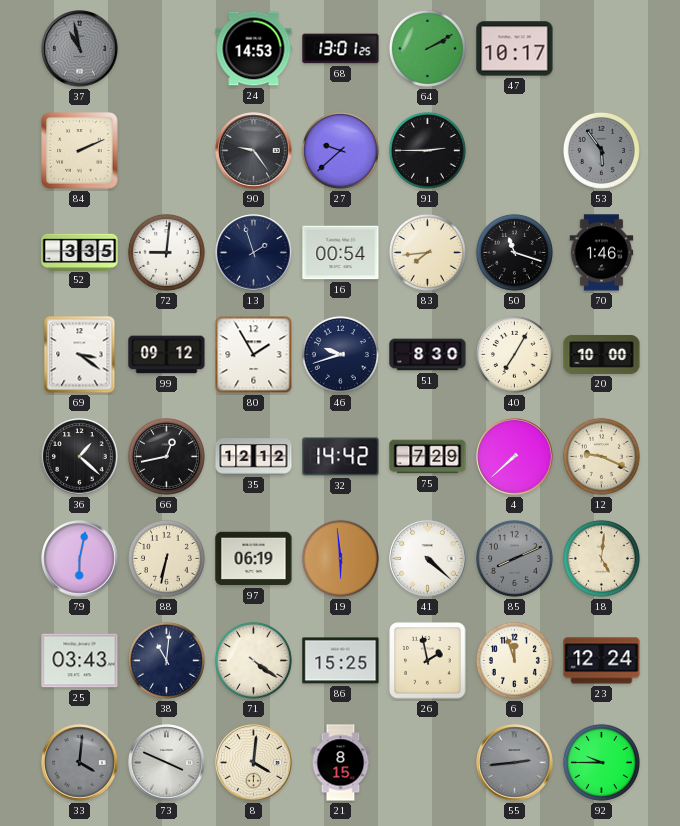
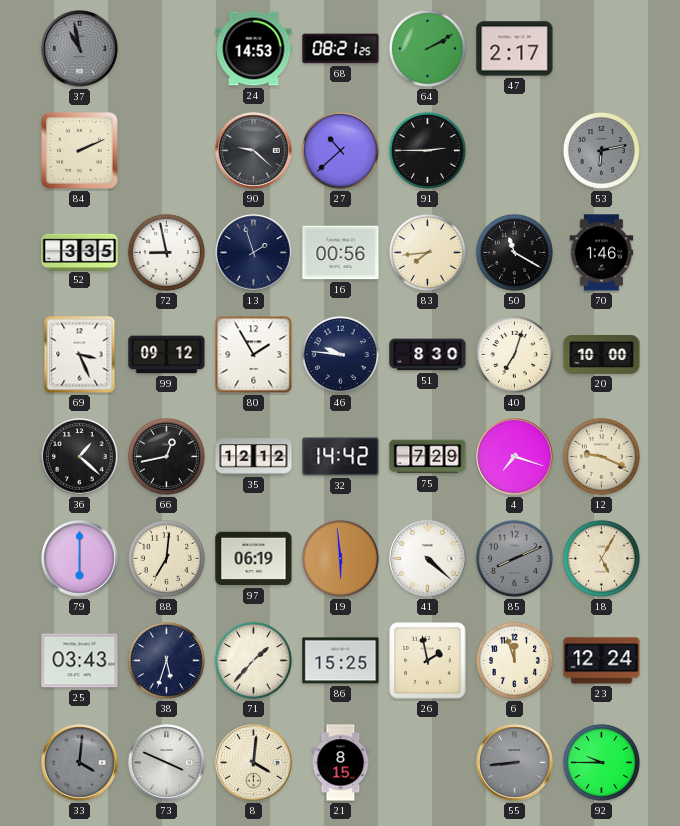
68: 13:01 -> 08:21 (341, 49)
47: 10:17 -> 2:17 (515, 49)
90: 9:24 -> 9:22 (254, 151)
27: 9:38 -> 10:38 (340, 150)
53: 5:54 -> 6:13 (601, 150)
72: 9:01 -> 8:58 (166, 252)
16: 00:54 -> 00:56 (341, 253)
50: 11:18 -> 11:20 (514, 252)
69: 3:21 -> 3:26 (80, 355)
46: 9:42 -> 9:46 (340, 354)
40: 7:05 -> 7:03 (514, 354)
4: 7:38 -> 7:18 (515, 457)
79: 6:02 -> 6:00 (80, 559)
88: 6:32 -> 7:01 (166, 558)
18: 5:01 -> 5:05 (601, 558)
38: 11:01 -> 5:33 (166, 660)
71: 4:21 -> 1:37 (253, 660)
55: 2:44 -> 8:44 (515, 763)
